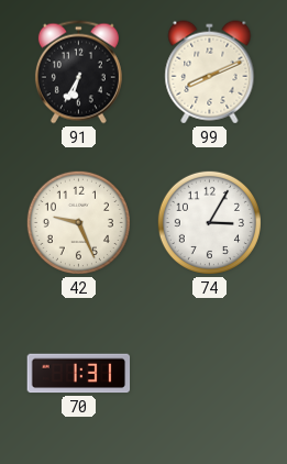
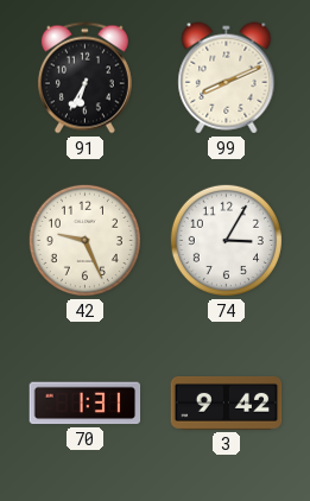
3: none -> 9:42 (227, 404)
